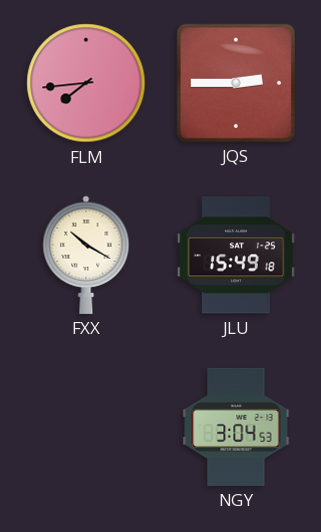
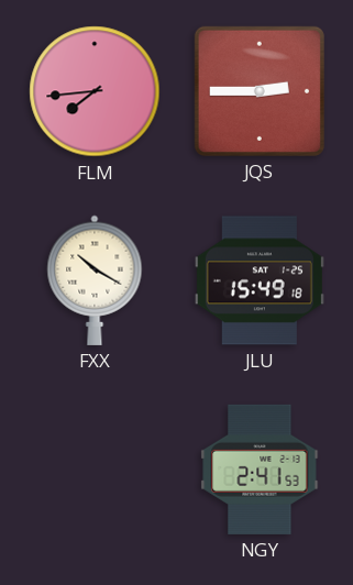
NGY: 3:04 -> 2:41 (260, 470)
